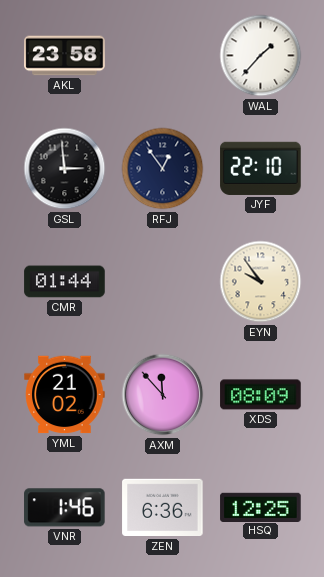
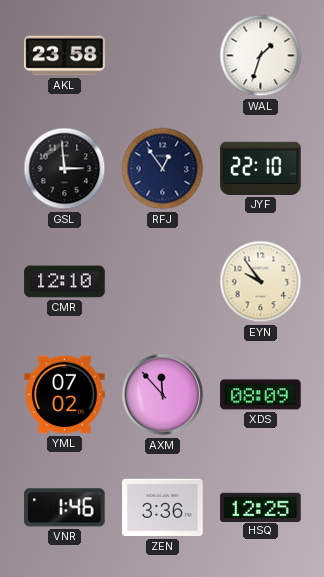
WAL: 1:37 -> 1:33 (261, 56)
CMR: 01:44 -> 12:10 (65, 282)
YML: 21:02 -> 07:02 (65, 395)
ZEN: 6:36 -> 3:36 (163, 508)
